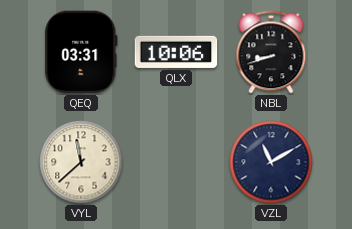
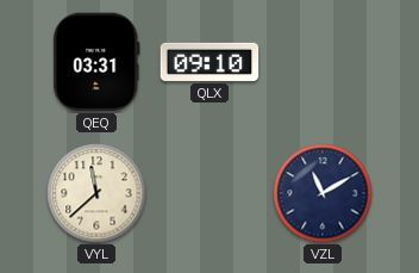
QLX: 10:06 -> 09:10 (209, 62)
NBL: 8:42 -> none (271, 52)
